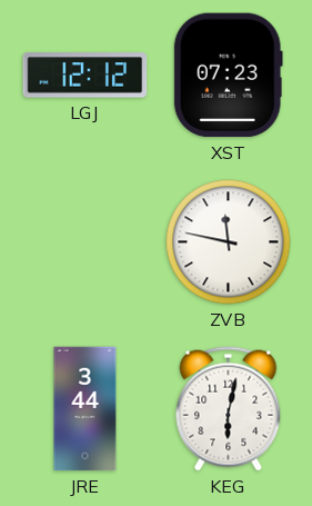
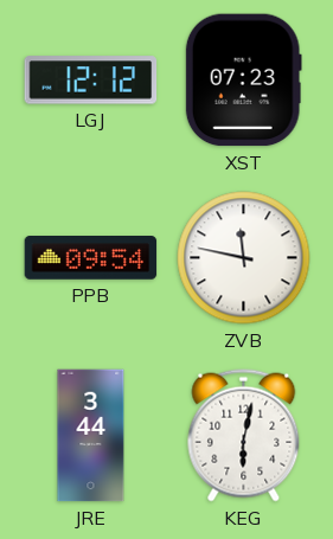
PPB: none -> 09:54 (91, 258)
